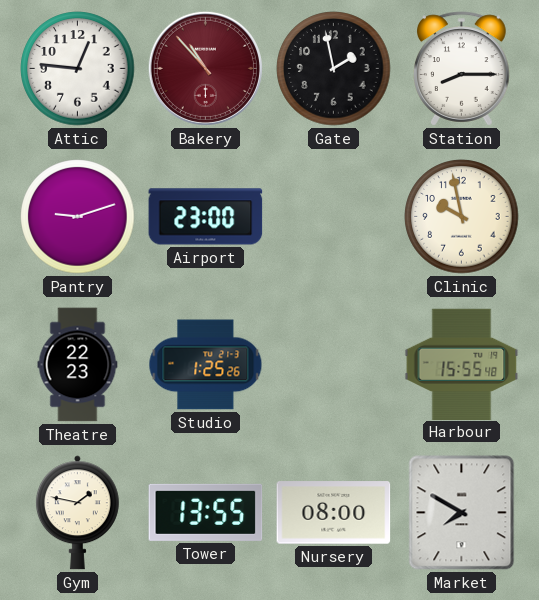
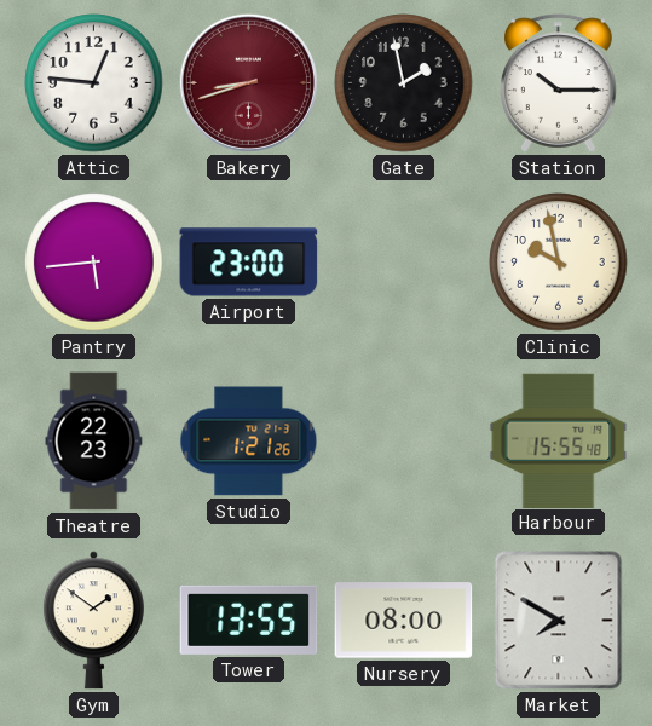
Bakery: 10:53 -> 8:42 (248, 82)
Station: 8:15 -> 10:15 (559, 83)
Pantry: 9:12 -> 5:44 (94, 263)
Studio: 1:25 -> 1:21 (249, 442)
Gym: 1:47 -> 1:51 (93, 621)
